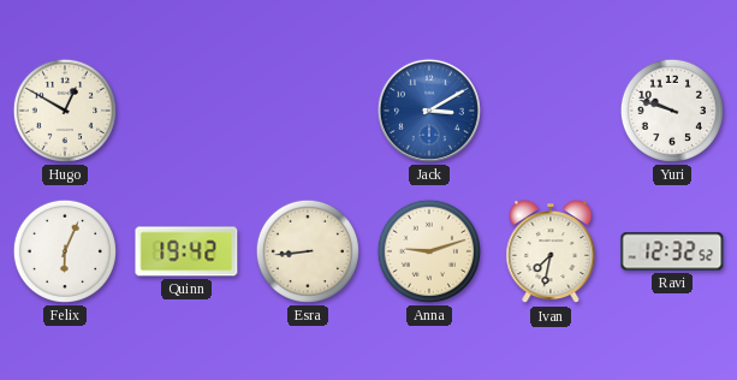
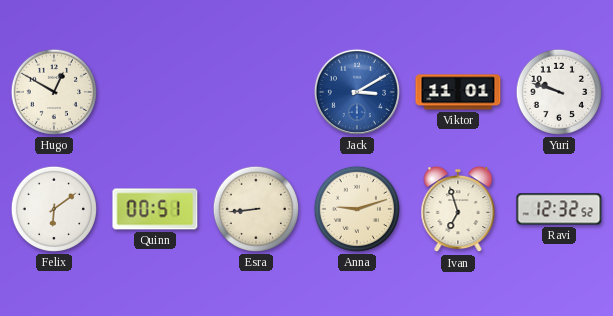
Viktor: none -> 11:01 (458, 92)
Felix: 6:04 -> 6:09 (54, 209)
Quinn: 19:42 -> 00:51 (155, 209)
Ivan: 7:32 -> 6:57 (458, 209)
